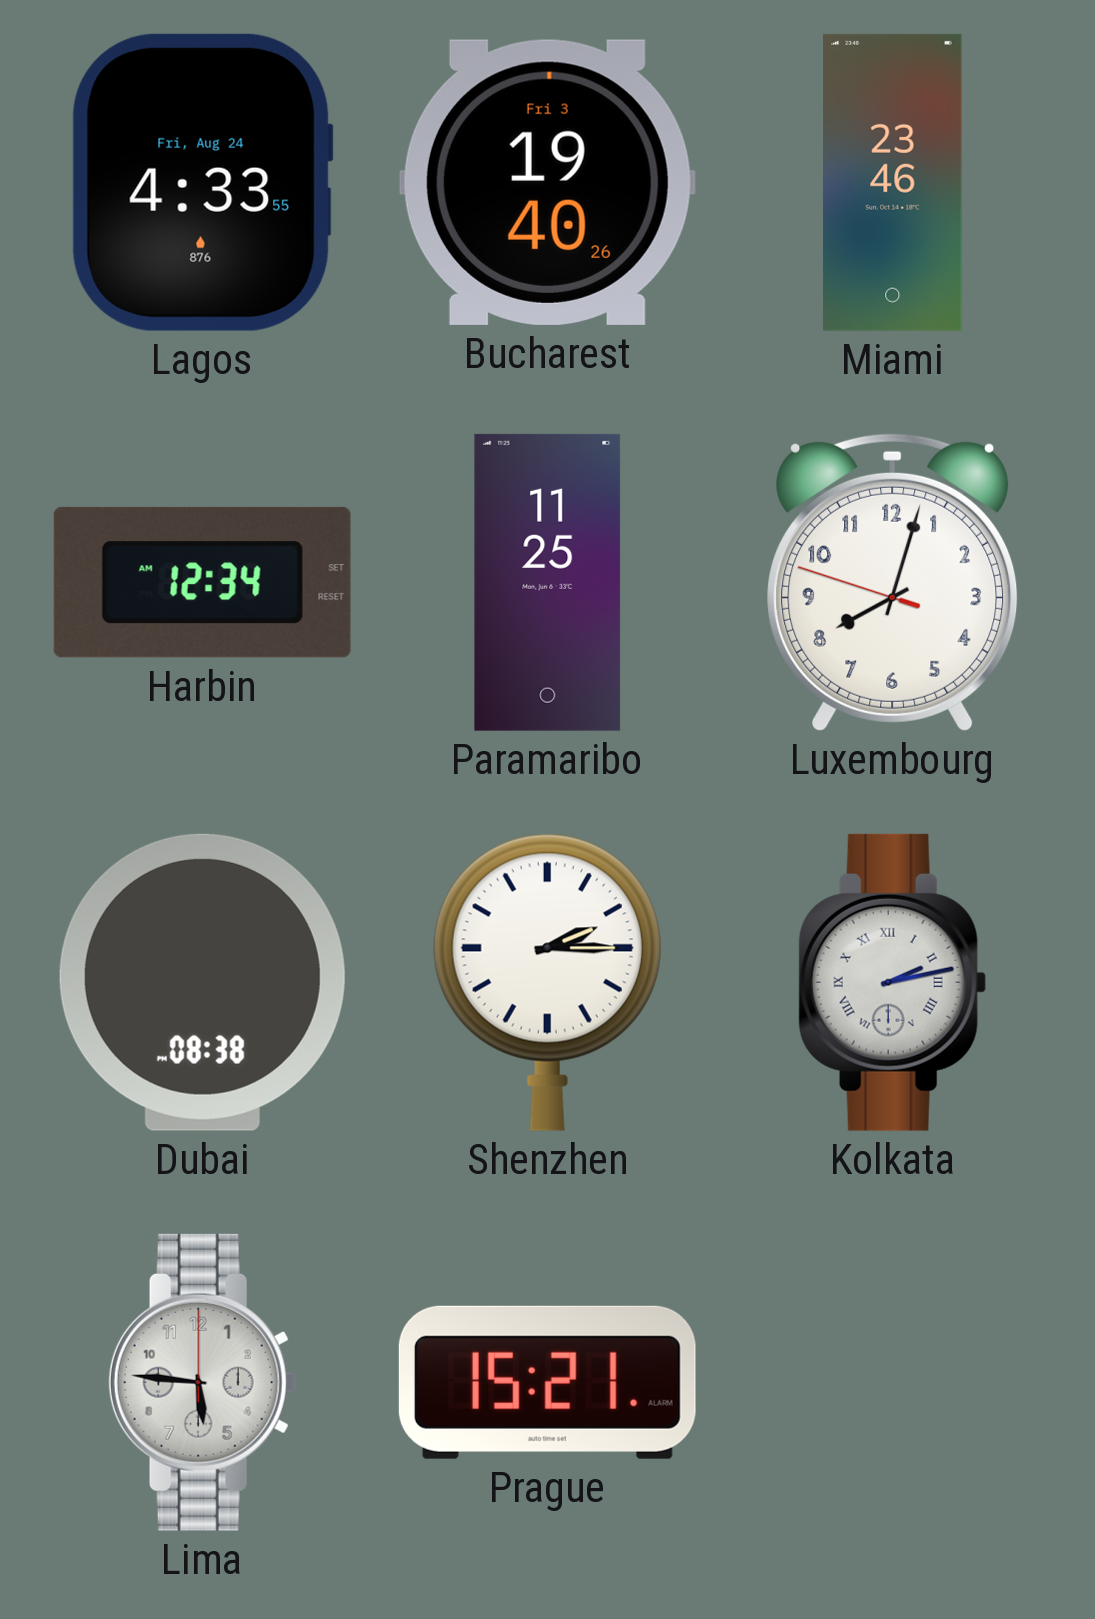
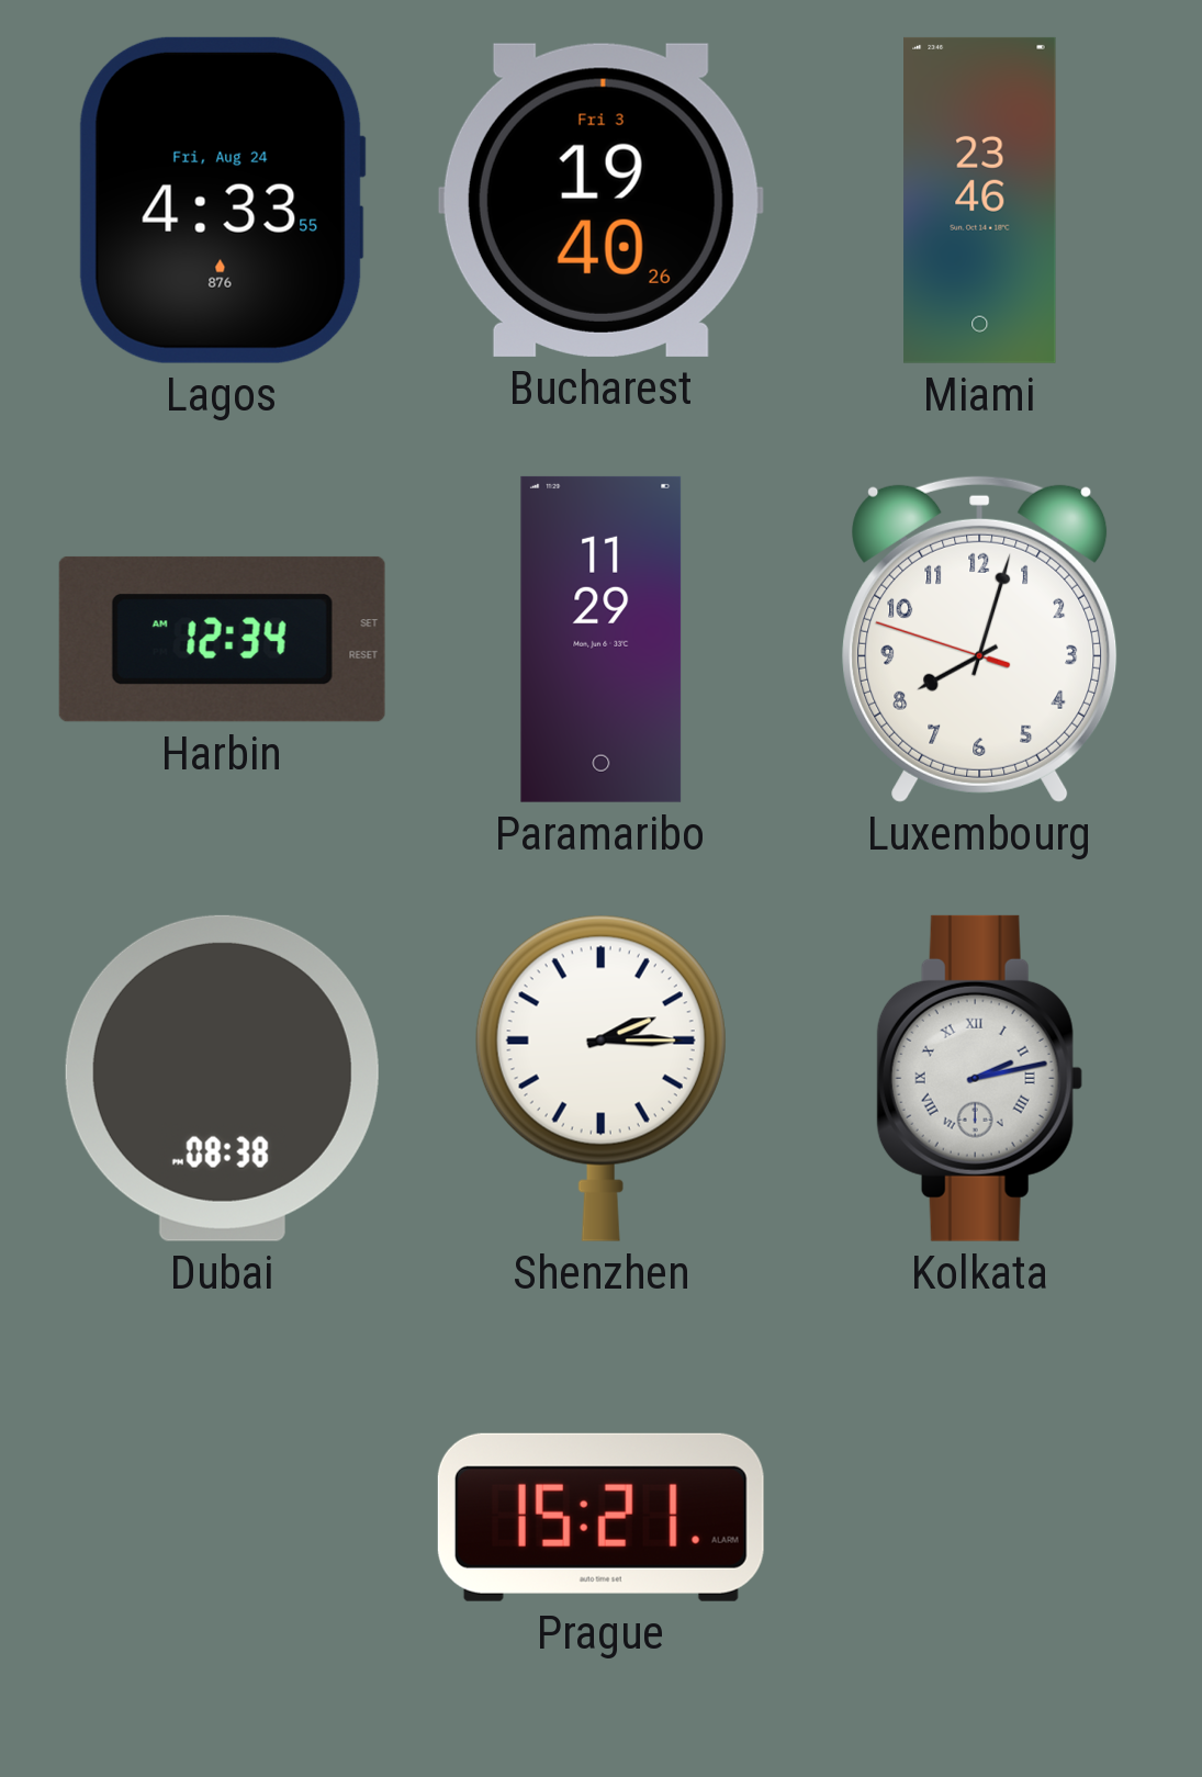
Paramaribo: 11:25 -> 11:29 (602, 639)
Lima: 5:46 -> none (202, 1382)
